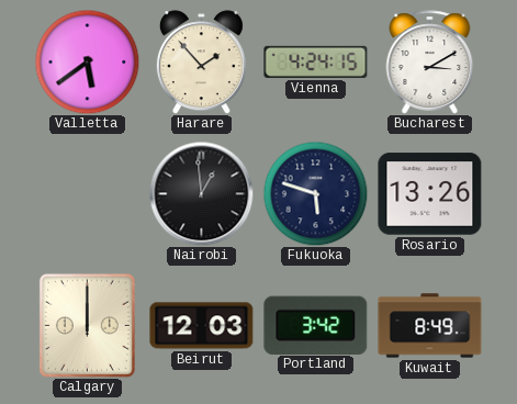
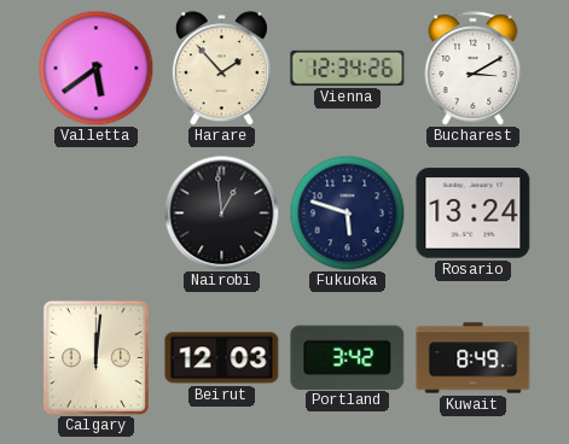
Vienna: 4:24 -> 12:34 (348, 68)
Rosario: 13:26 -> 13:24 (474, 214)
Calgary: 12:00 -> 12:01 (95, 357)
